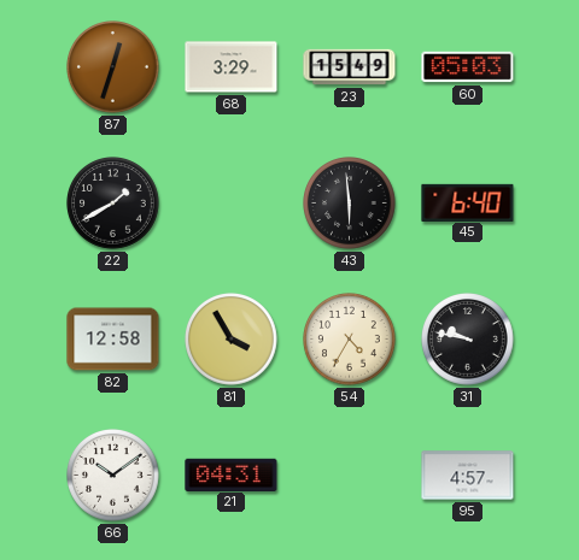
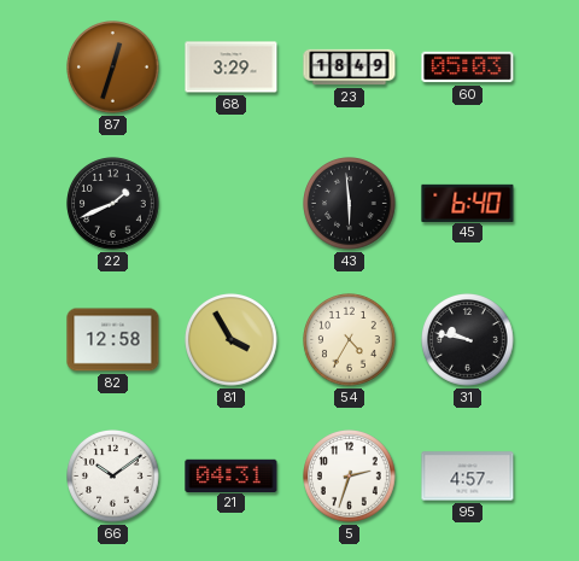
23: 15:49 -> 18:49 (350, 68)
22: 1:40 -> 1:41 (113, 204)
5: none -> 2:33 (350, 477)
